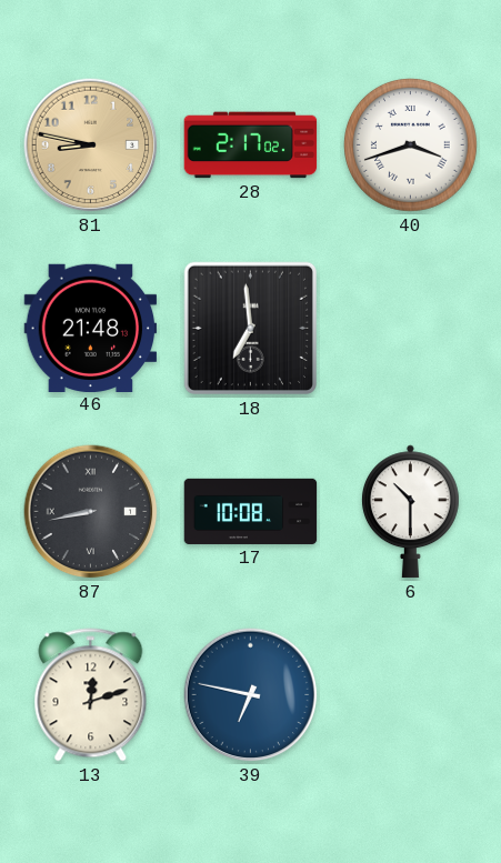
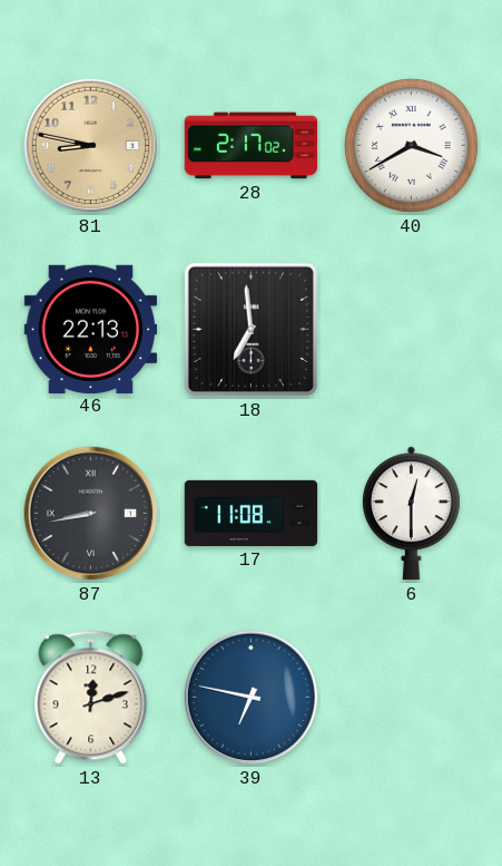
40: 3:42 -> 3:40 (412, 146)
46: 21:48 -> 22:13 (91, 329)
17: 10:08 -> 11:08 (252, 513)
6: 10:30 -> 12:30 (411, 514)
